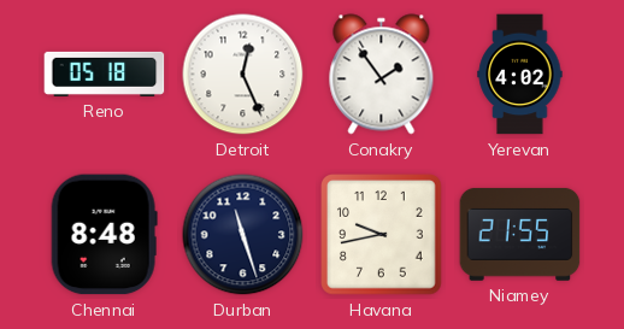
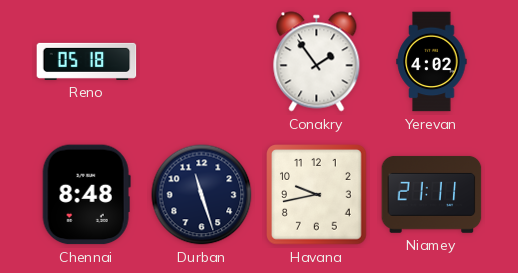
Detroit: 12:26 -> none (243, 75)
Niamey: 21:55 -> 21:11 (432, 194)
